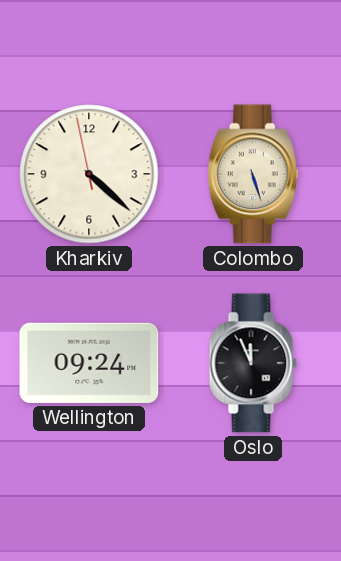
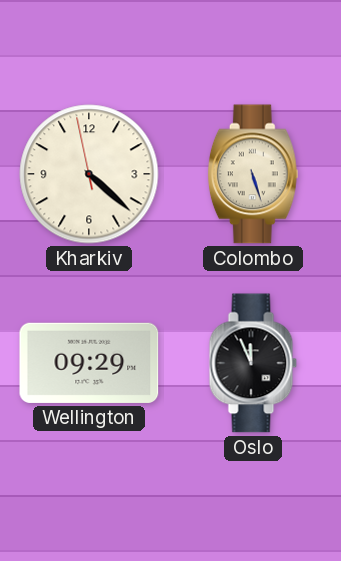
Wellington: 09:24 -> 09:29 (89, 363)
